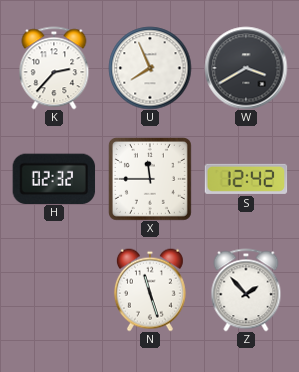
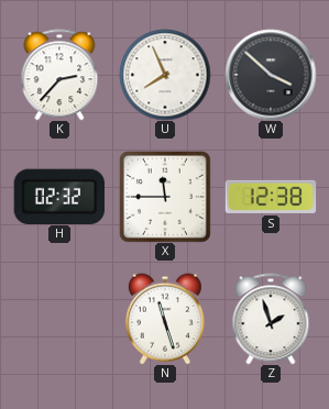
W: 3:40 -> 3:52 (271, 75)
S: 12:42 -> 12:38 (271, 197)
Z: 1:53 -> 1:57 (271, 319)
